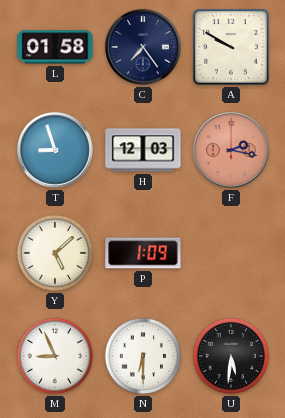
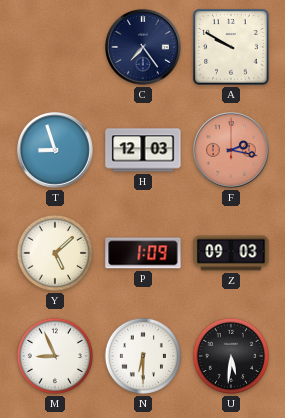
L: 01:58 -> none (55, 47)
Z: none -> 09:03 (231, 253)
